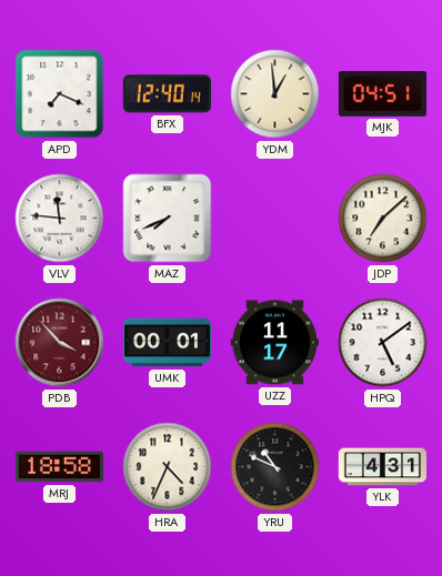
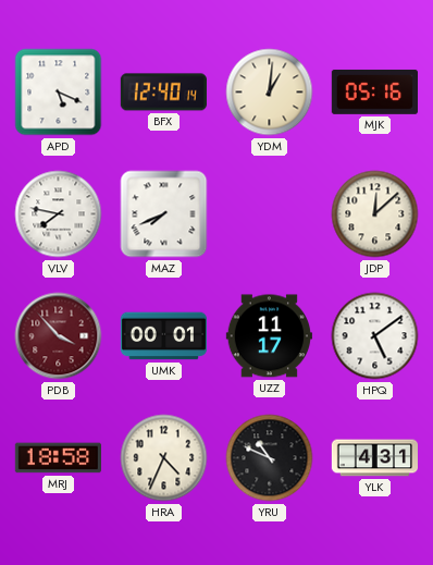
APD: 7:19 -> 5:19 (59, 93)
YDM: 12:59 -> 1:01 (270, 93)
MJK: 04:51 -> 05:16 (374, 91)
VLV: 11:46 -> 7:47 (59, 214)
JDP: 7:08 -> 12:08 (375, 214)
